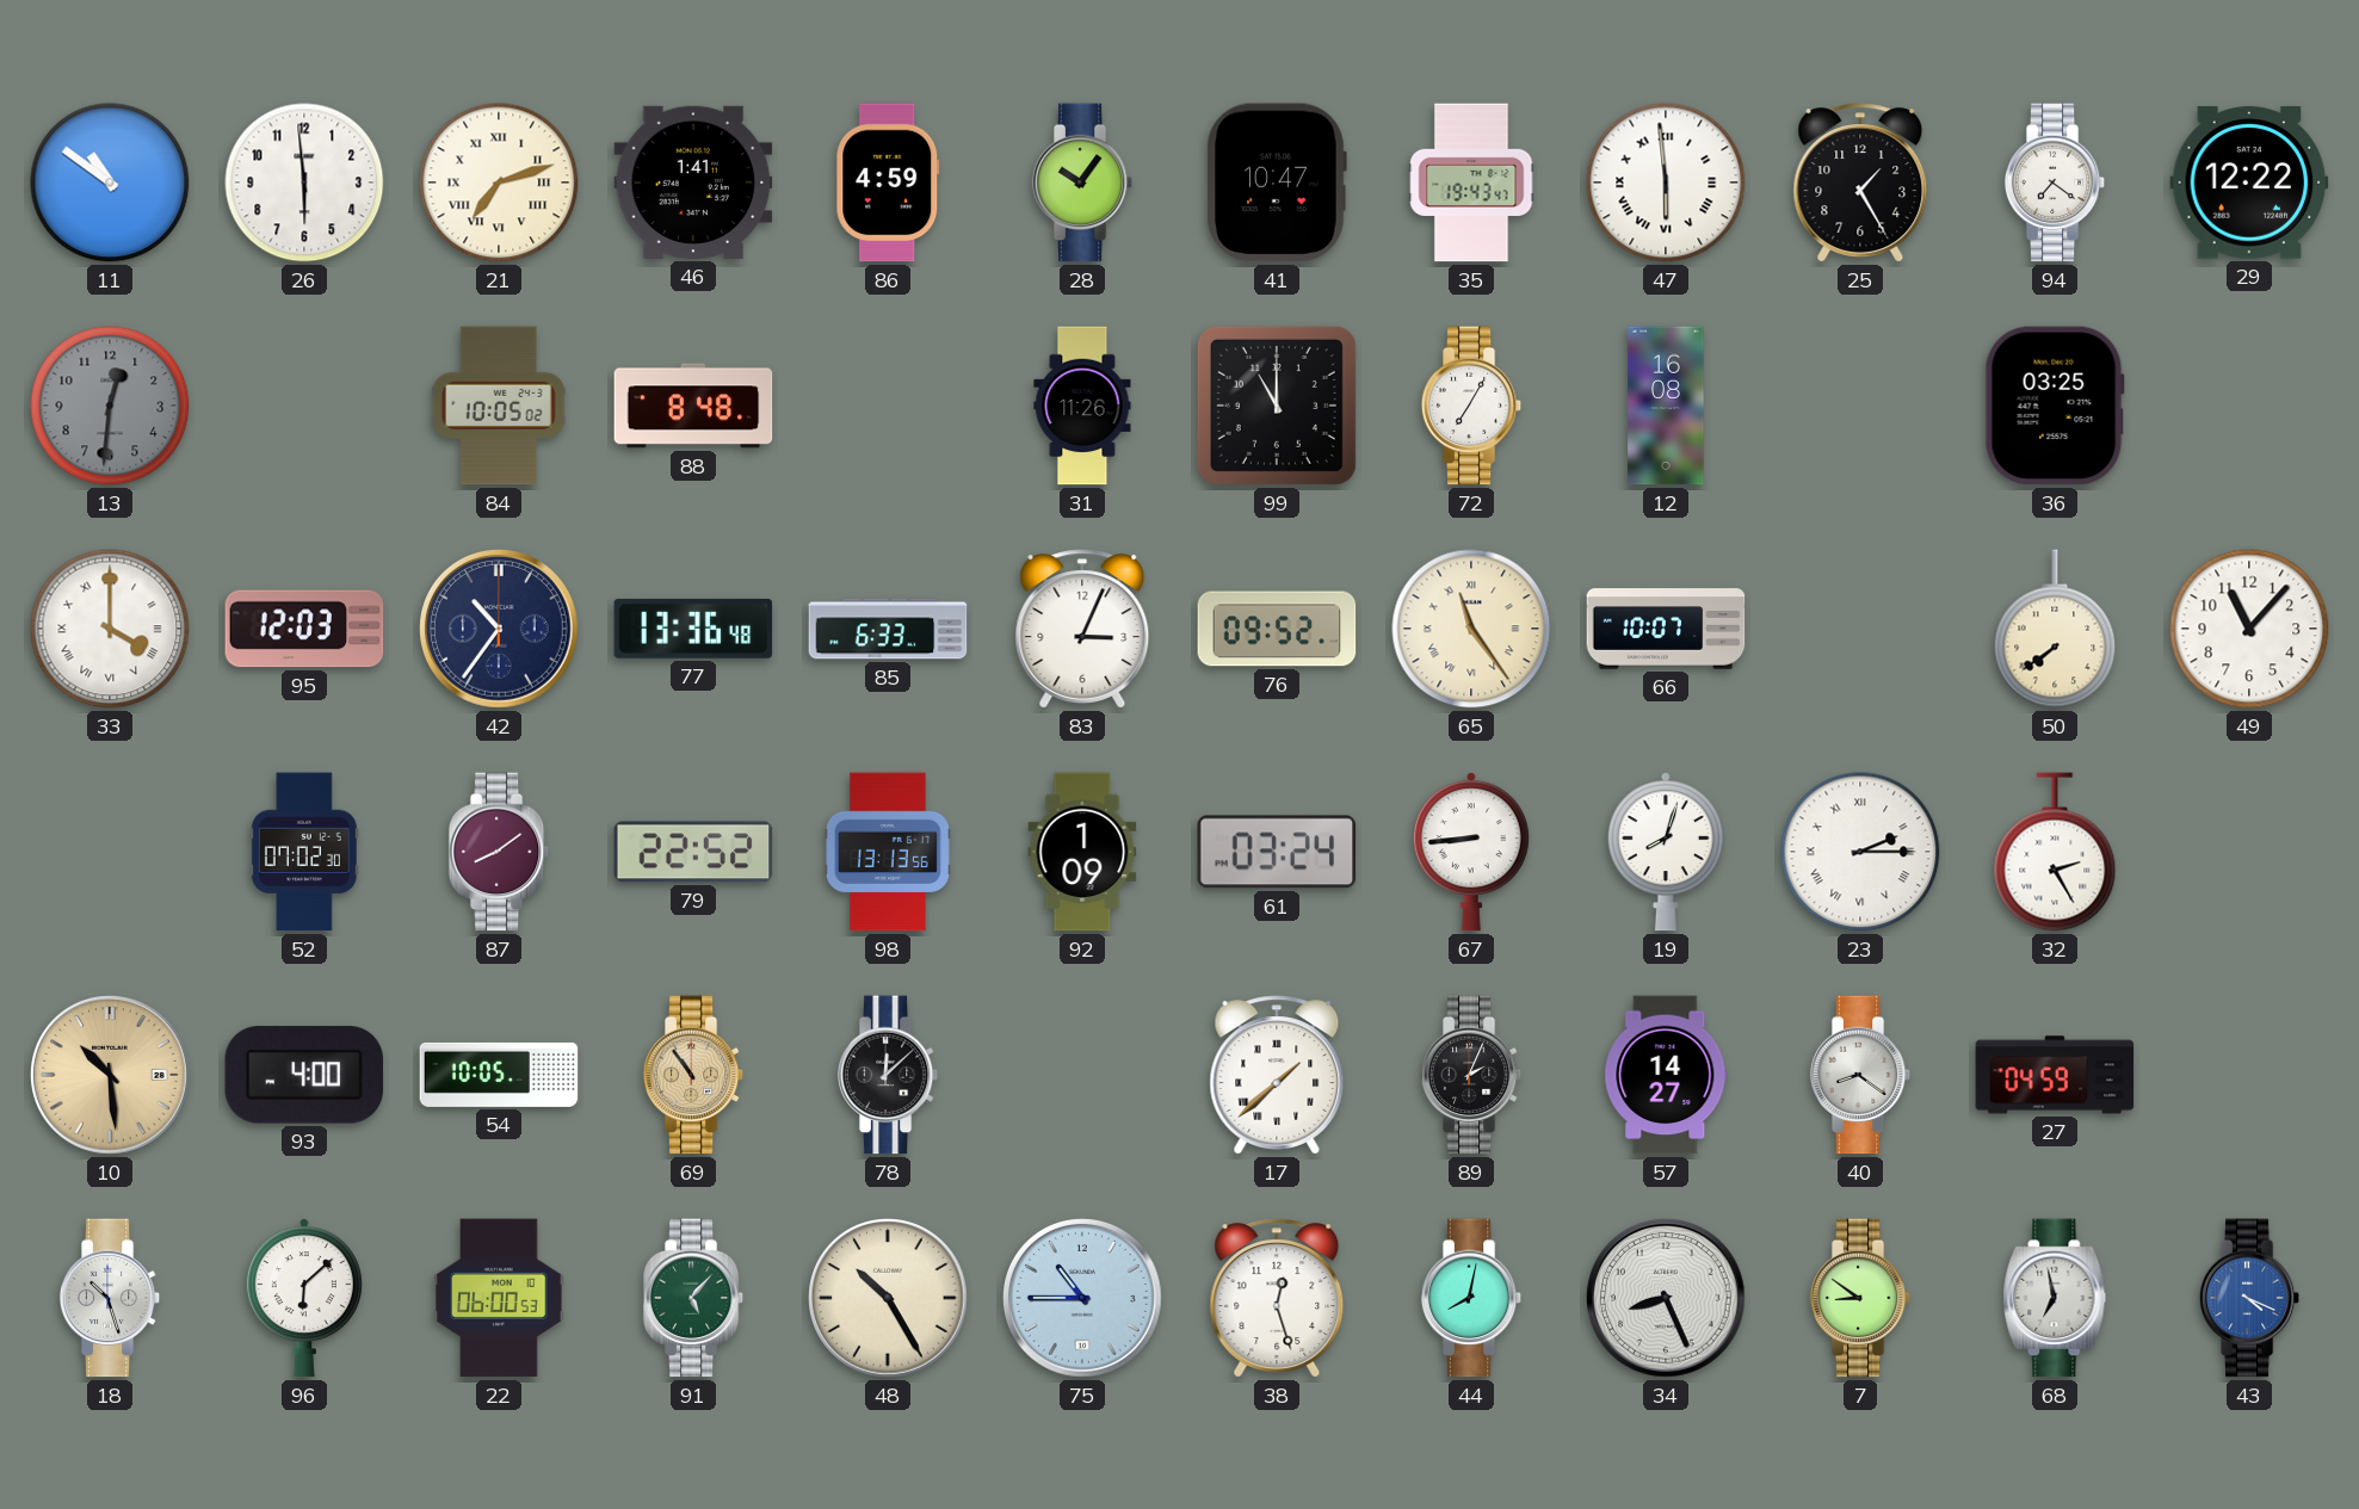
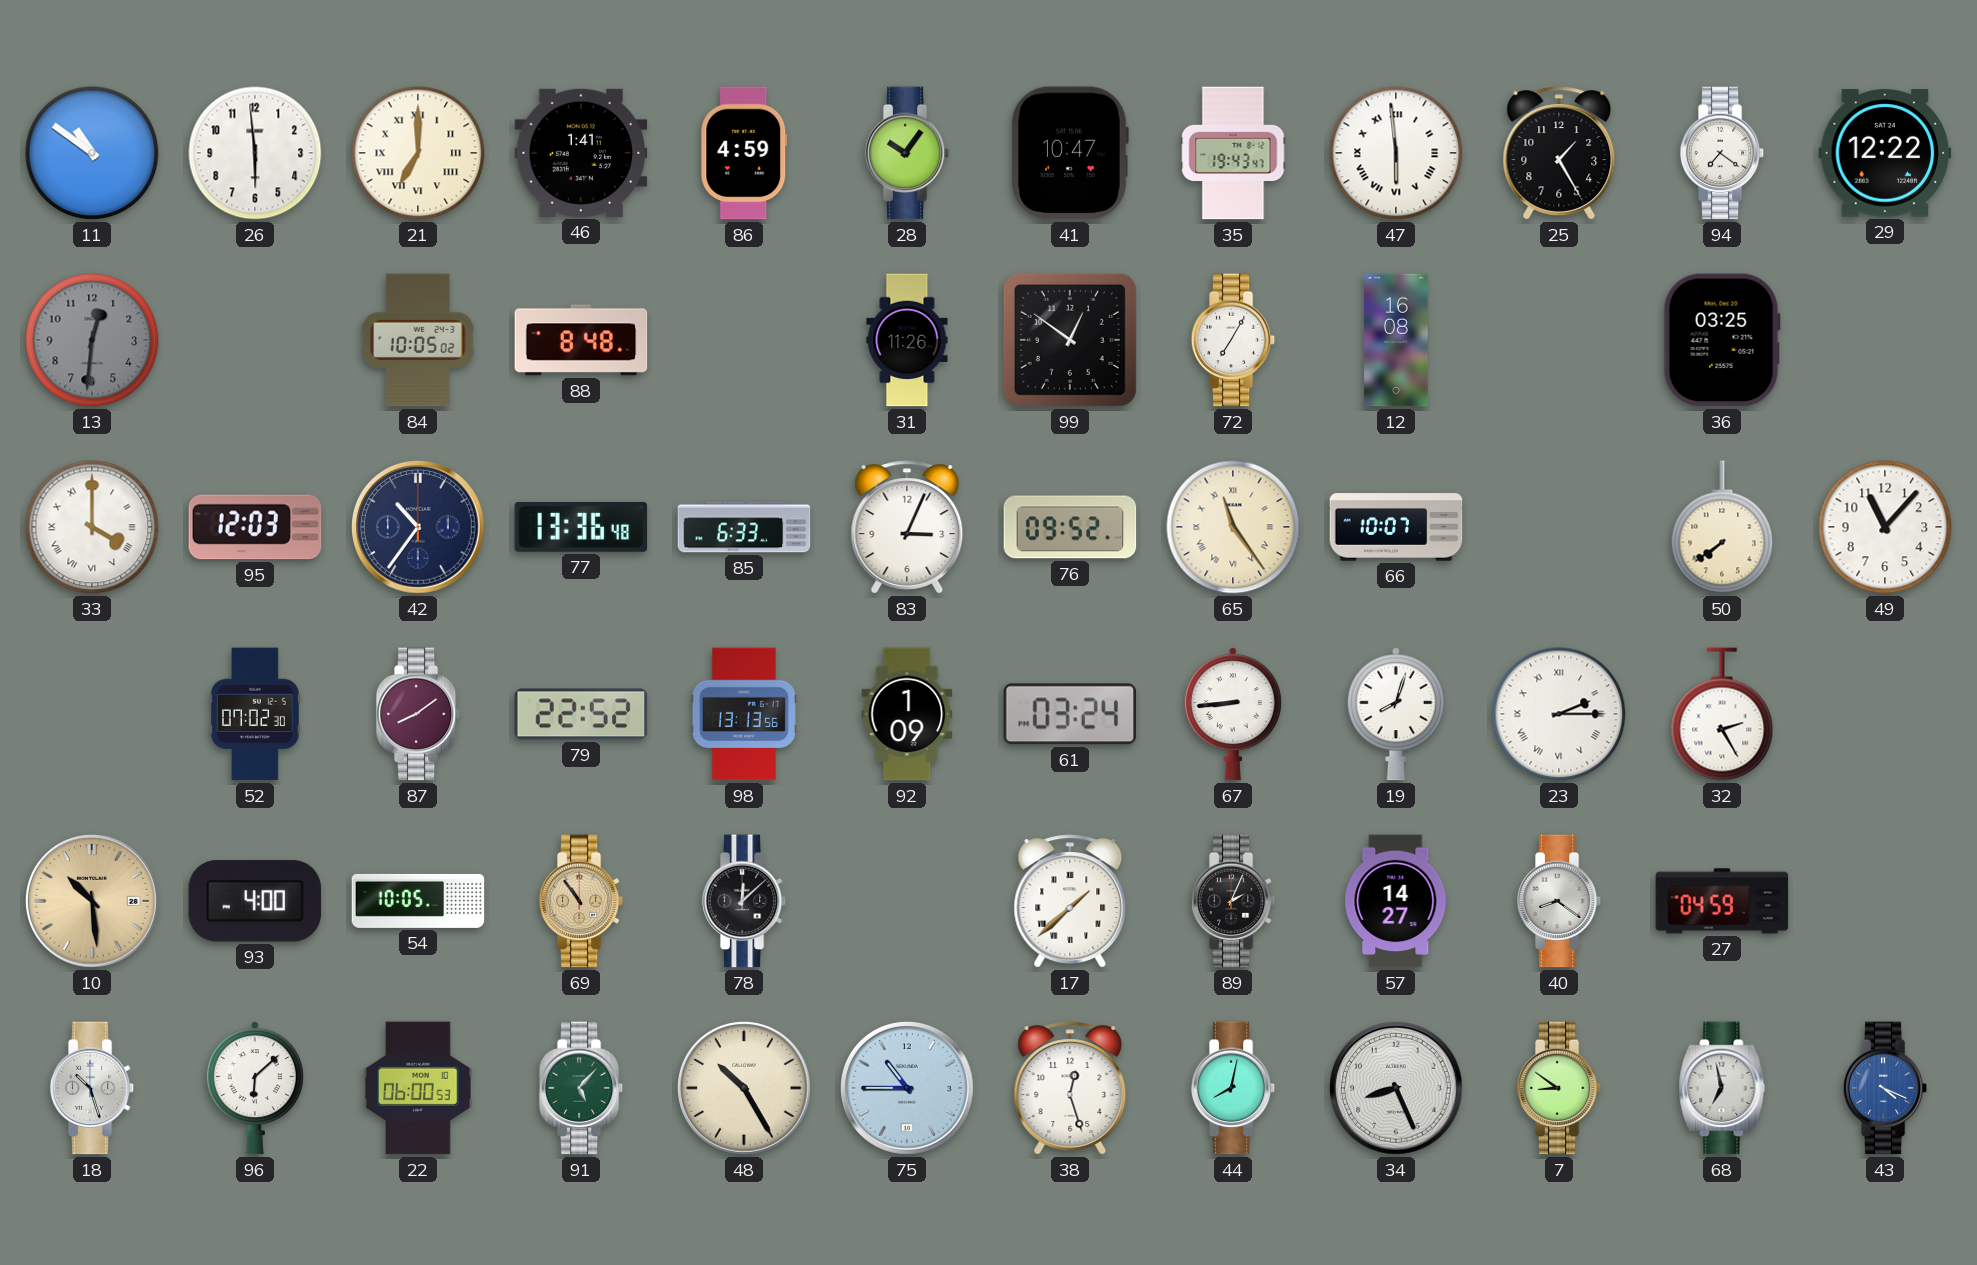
21: 7:12 -> 7:00 (418, 153)
99: 11:00 -> 12:51 (1070, 340)
